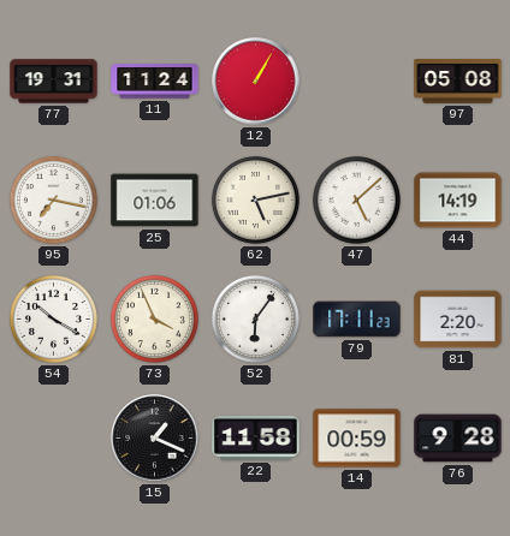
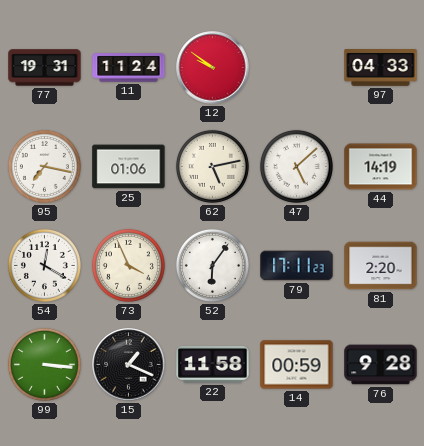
12: 1:05 -> 9:51 (213, 68)
97: 05:08 -> 04:33 (381, 68)
54: 10:20 -> 12:20 (44, 265)
99: none -> 3:16 (44, 364)
